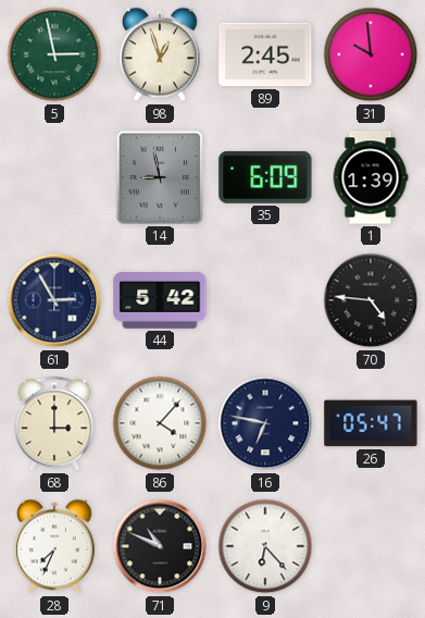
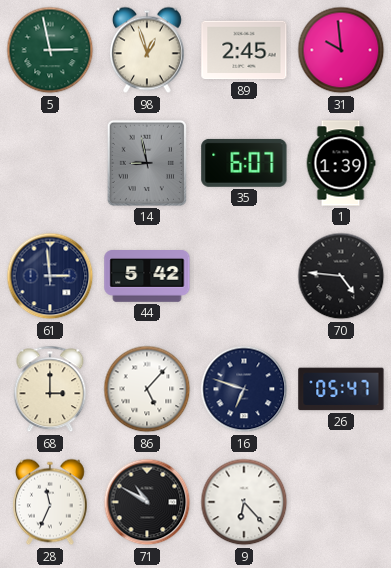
35: 6:09 -> 6:07 (244, 163)
61: 2:55 -> 2:59 (50, 276)
86: 4:07 -> 5:07 (147, 389)
16: 6:47 -> 6:48 (244, 389)
28: 7:34 -> 11:34 (50, 502)
71: 10:49 -> 10:50 (147, 502)
